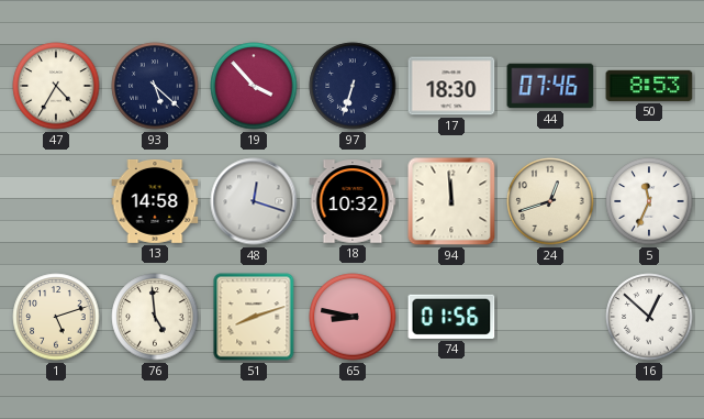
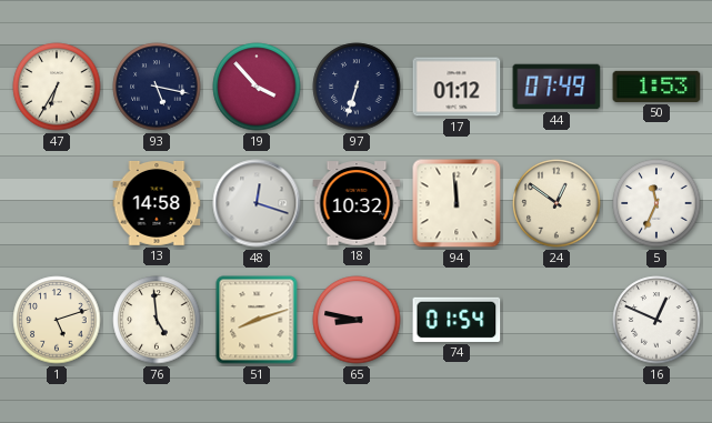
47: 4:35 -> 6:35 (57, 87)
93: 5:22 -> 5:17 (157, 87)
17: 18:30 -> 01:12 (457, 87)
44: 07:46 -> 07:49 (556, 87)
50: 8:53 -> 1:53 (656, 87)
24: 12:42 -> 12:51 (556, 203)
74: 01:56 -> 01:54 (457, 320)
16: 12:52 -> 12:49 (656, 320)
